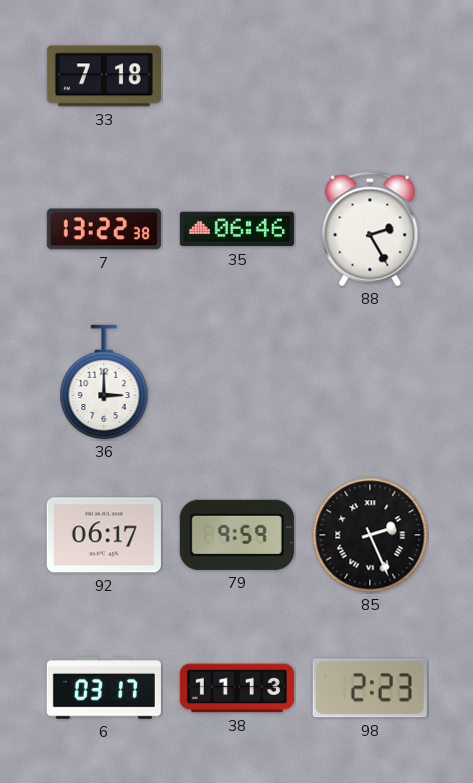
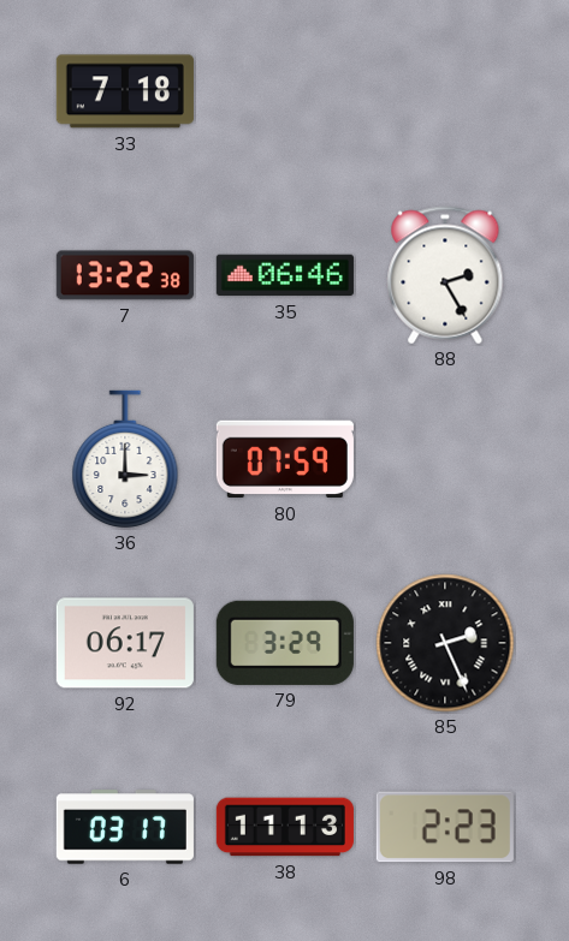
80: none -> 07:59 (285, 459)
79: 9:59 -> 3:29 (285, 643)
